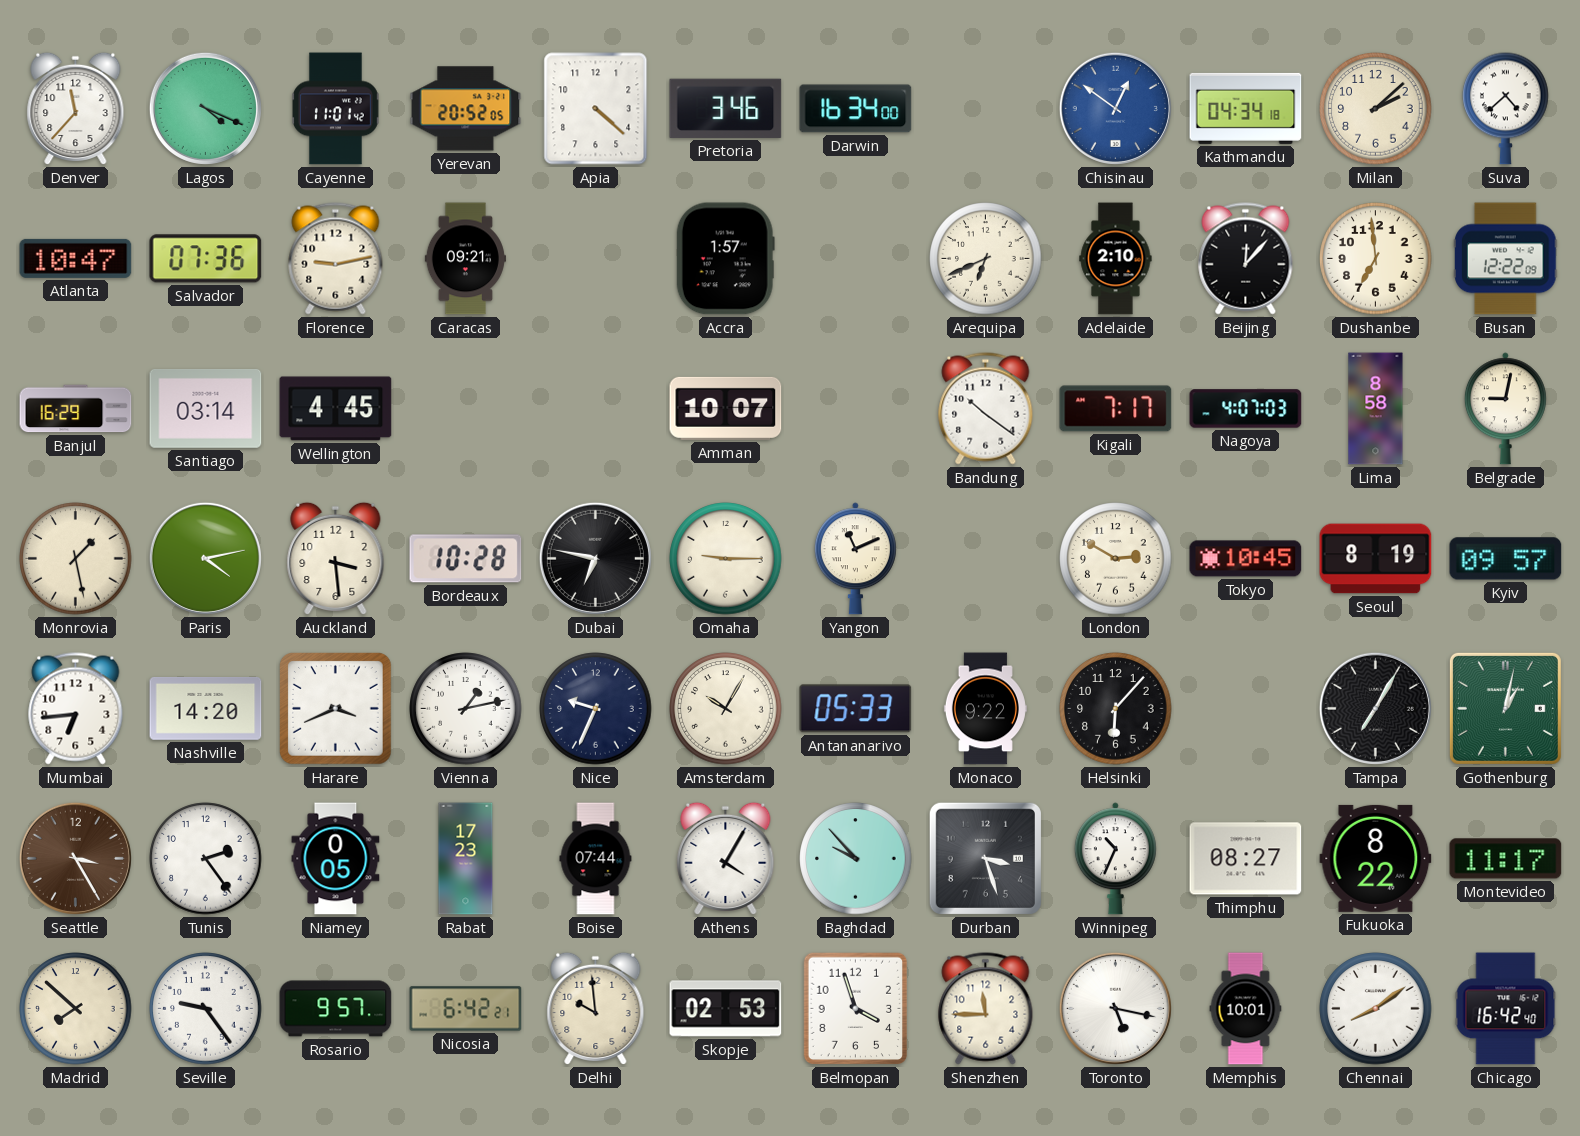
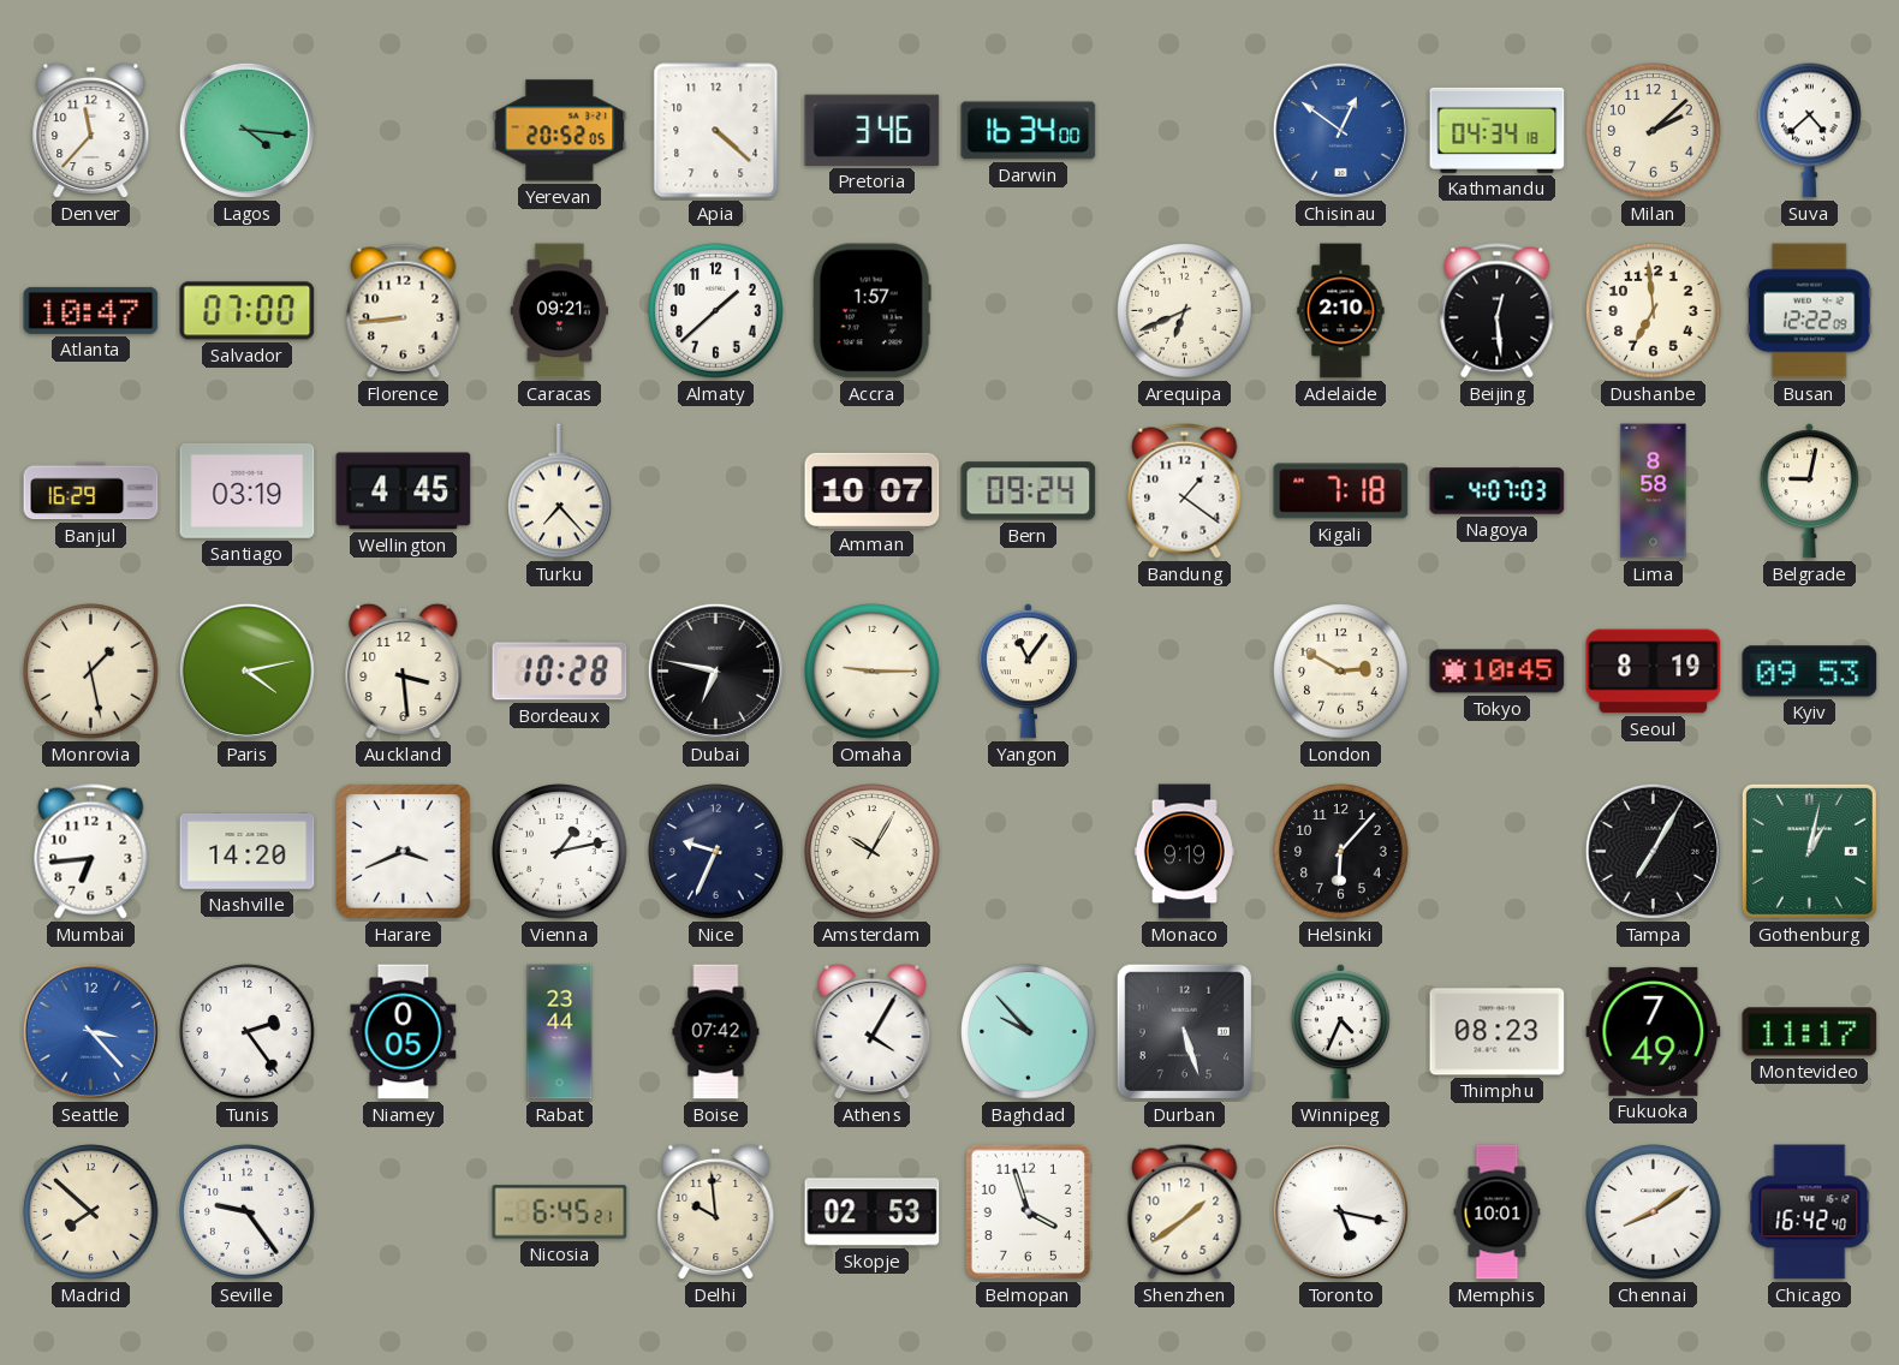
Lagos: 4:19 -> 4:16 (246, 130)
Cayenne: 11:01 -> none (336, 109)
Salvador: 07:36 -> 07:00 (248, 311)
Florence: 9:13 -> 8:44 (404, 311)
Almaty: none -> 1:38 (716, 311)
Beijing: 12:07 -> 12:29 (1498, 311)
Santiago: 03:14 -> 03:19 (248, 490)
Turku: none -> 7:23 (560, 491)
Bern: none -> 09:24 (1029, 491)
Bandung: 10:21 -> 1:21 (1185, 491)
Kigali: 7:17 -> 7:18 (1341, 491)
Yangon: 11:11 -> 11:06 (1028, 672)
Kyiv: 09:57 -> 09:53 (1810, 672)
Antananarivo: 05:33 -> none (856, 709)
Monaco: 9:22 -> 9:19 (1184, 852)
Seattle: 3:25 -> 3:23 (90, 1031)
Seattle dial: brown -> blue (90, 1031)
Rabat: 17:23 -> 23:44 (560, 1032)
Boise: 07:44 -> 07:42 (716, 1032)
Durban: 3:27 -> 5:27 (1184, 1031)
Winnipeg: 10:34 -> 4:34 (1340, 1032)
Thimphu: 08:27 -> 08:23 (1498, 1032)
Fukuoka: 8:22 -> 7:49 (1654, 1031)
Rosario: 9:57 -> none (336, 1009)
Nicosia: 6:42 -> 6:45 (560, 1212)
Shenzhen: 11:45 -> 1:39 (1185, 1212)
